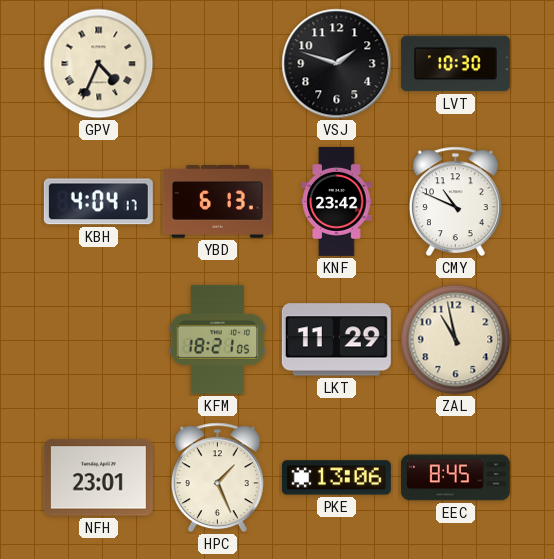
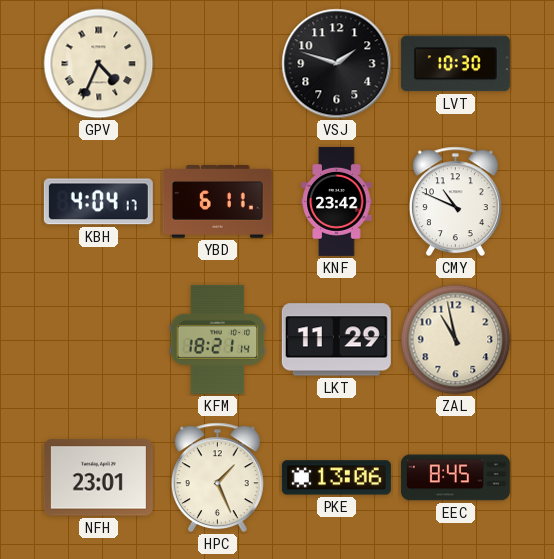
YBD: 6:13 -> 6:11 (217, 202)
KFM: 18:21:05 -> 18:21:14 (218, 339)
